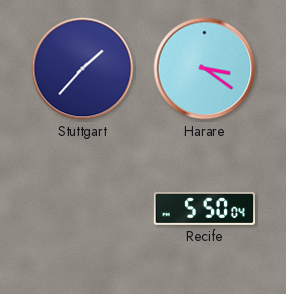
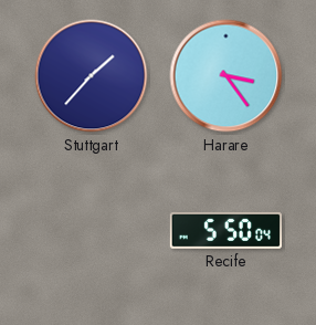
Harare: 3:21 -> 3:24 (227, 76)
